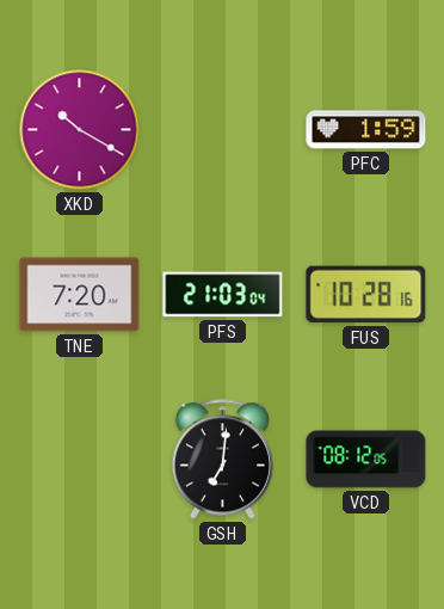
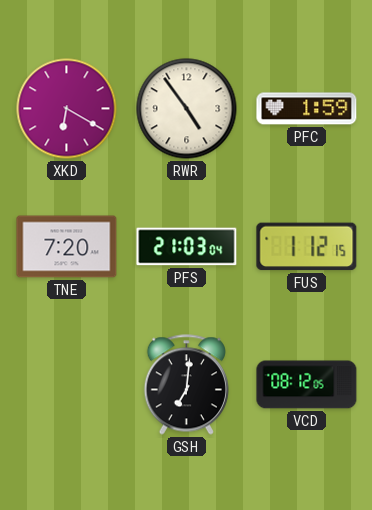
XKD: 10:20 -> 6:20 (67, 109)
RWR: none -> 4:54 (187, 109)
FUS: 10:28 -> 1:12 (307, 247)
